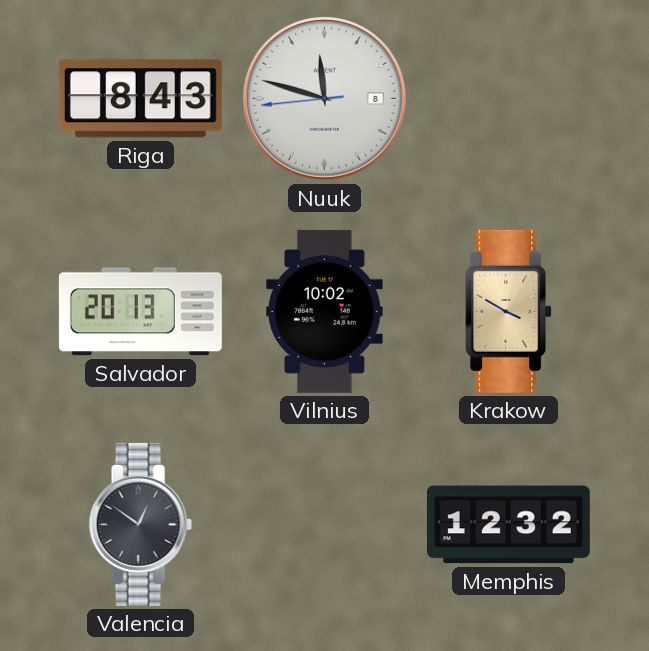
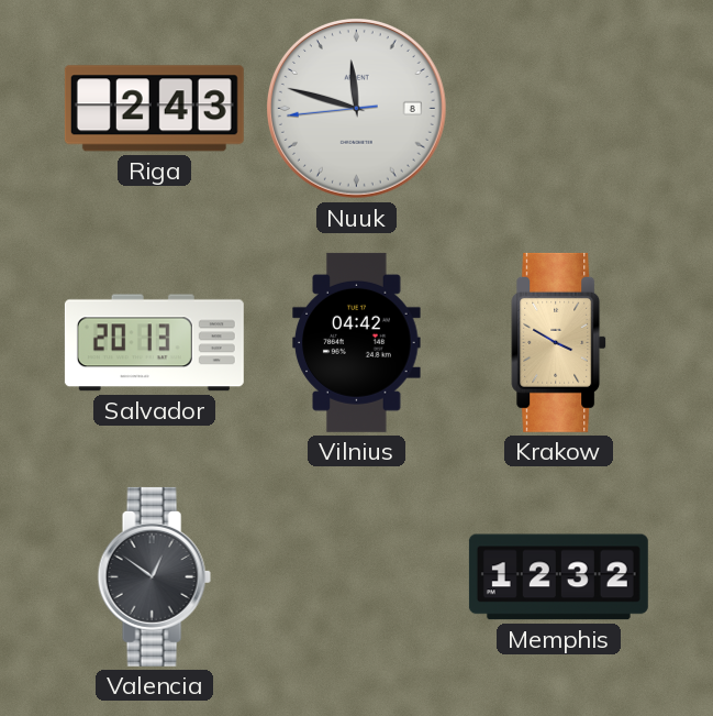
Riga: 8:43 -> 2:43 (154, 109)
Vilnius: 10:02 -> 04:42 (357, 342)
